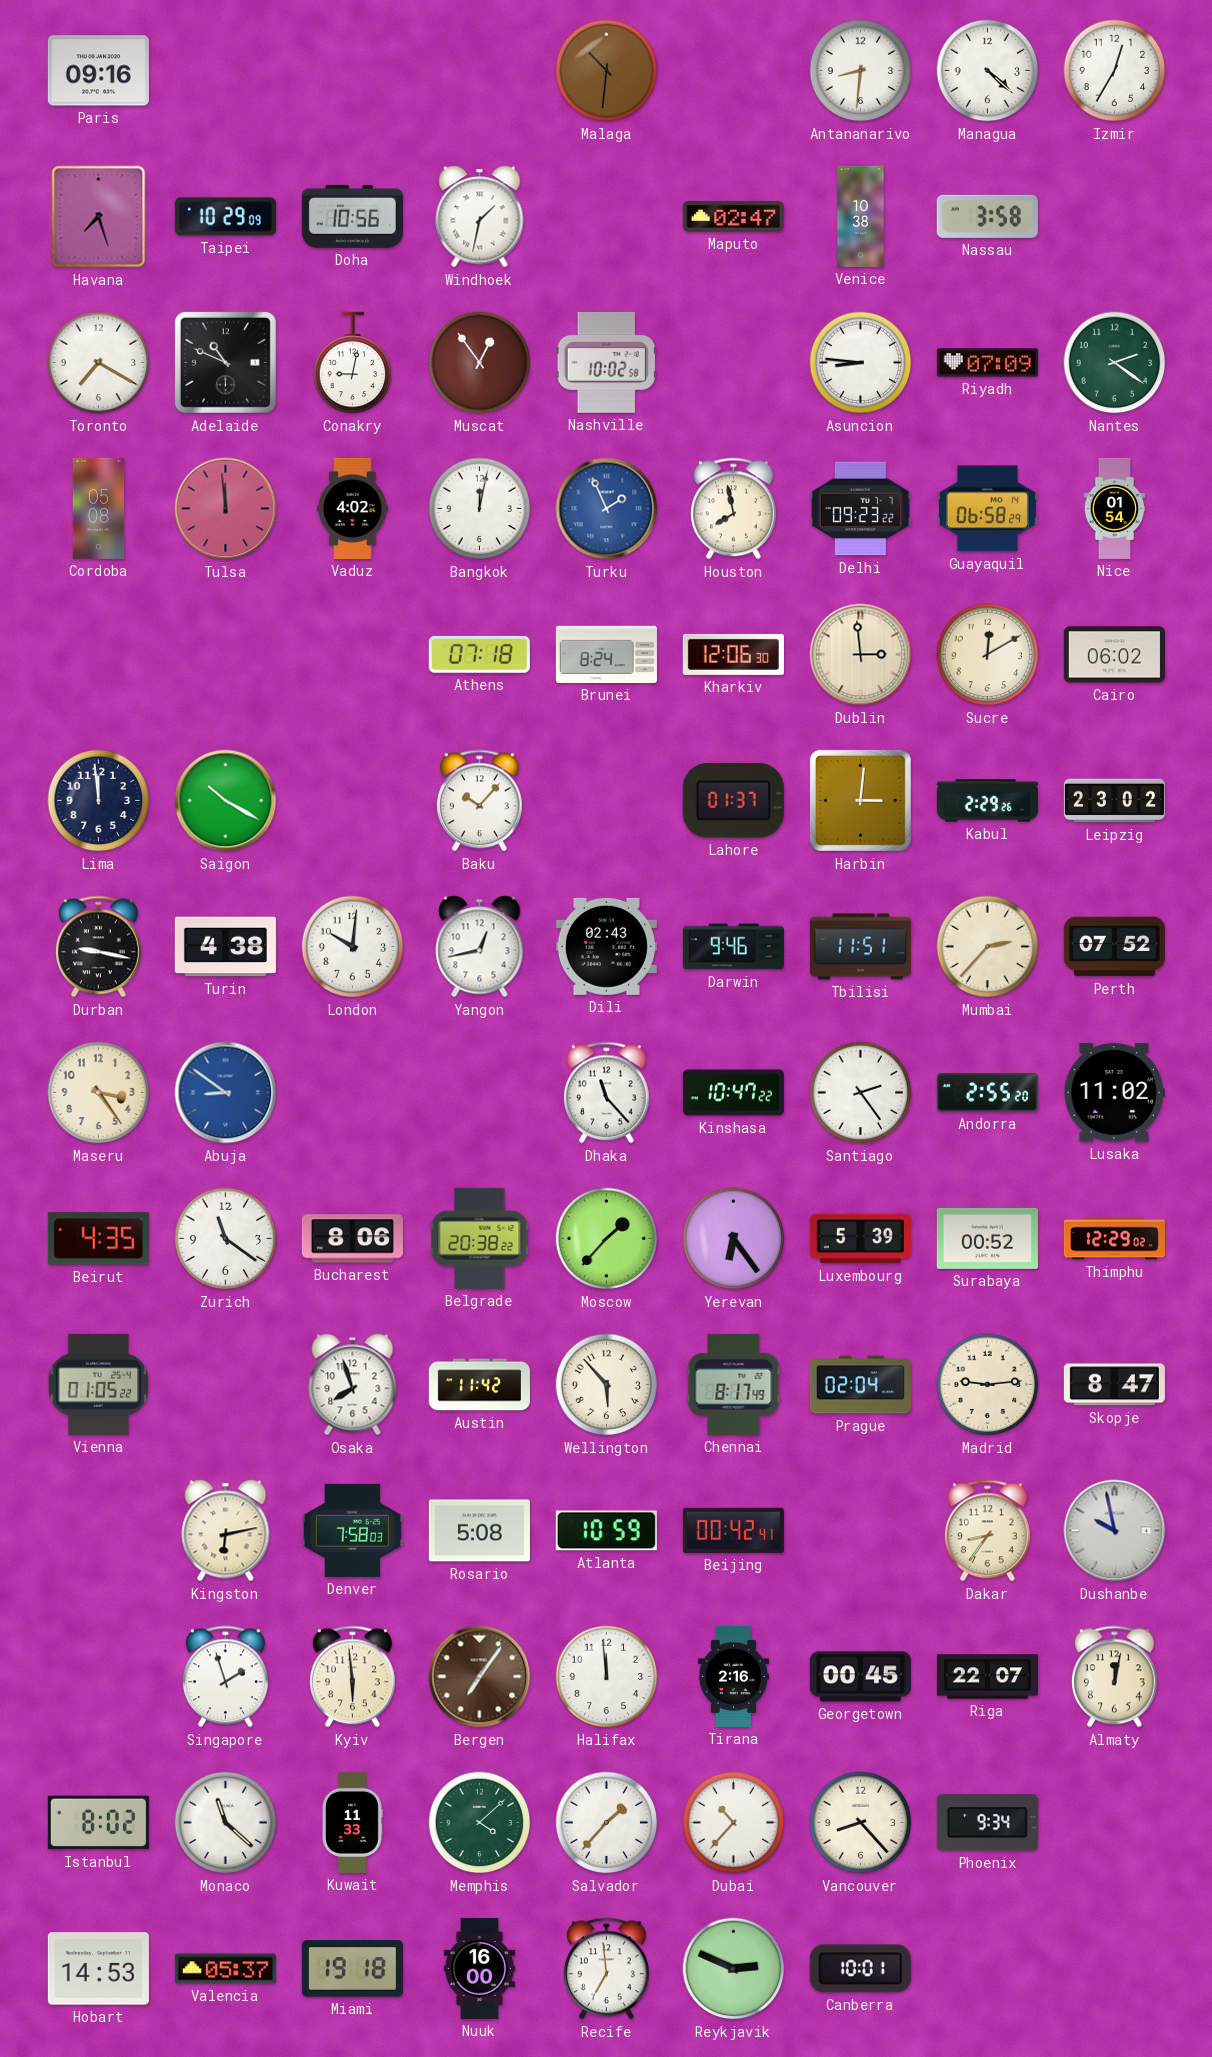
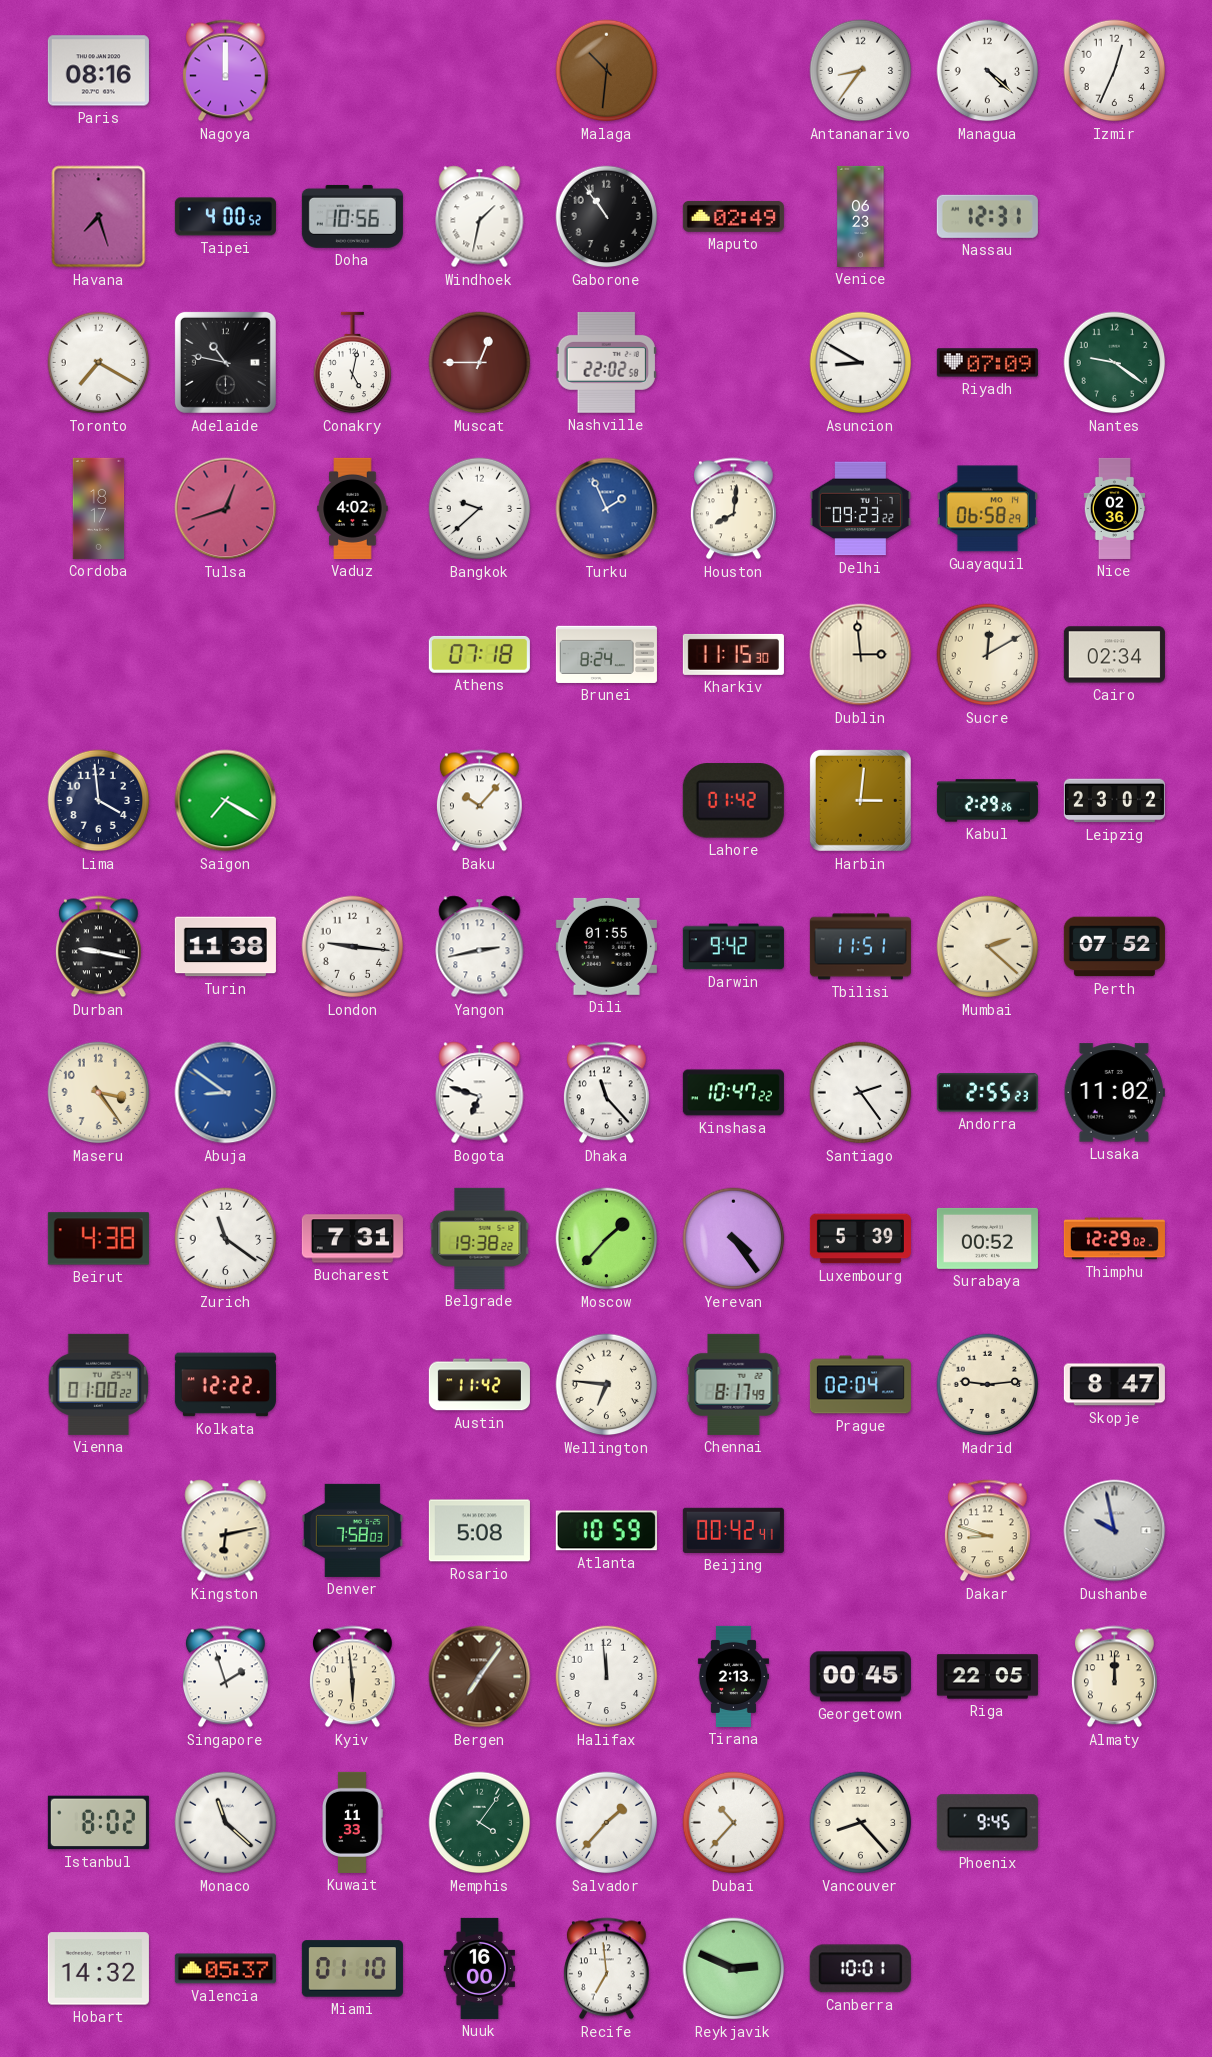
Paris: 09:16 -> 08:16 (98, 71)
Nagoya: none -> 12:00 (225, 71)
Antananarivo: 8:31 -> 8:36 (861, 71)
Izmir: 12:35 -> 12:34 (1115, 71)
Taipei: 10:29 -> 4:00 (225, 217)
Gaborone: none -> 10:54 (607, 217)
Maputo: 02:47 -> 02:49 (733, 216)
Venice: 10:38 -> 06:23 (861, 216)
Nassau: 3:58 -> 12:31 (987, 216)
Adelaide: 10:49 -> 10:47 (225, 362)
Conakry: 9:02 -> 5:02 (353, 363)
Muscat: 12:54 -> 12:45 (480, 363)
Nashville: 10:02 -> 22:02 (606, 362)
Asuncion: 8:46 -> 8:50 (861, 363)
Nantes: 2:21 -> 9:21 (1115, 363)
Cordoba: 05:08 -> 18:17 (99, 508)
Tulsa: 11:59 -> 12:42 (226, 509)
Bangkok: 12:02 -> 9:38 (480, 509)
Houston: 7:58 -> 8:01 (733, 509)
Nice: 01:54 -> 02:36 (1115, 508)
Kharkiv: 12:06 -> 11:15 (733, 654)
Cairo: 06:02 -> 02:34 (1114, 655)
Lima: 11:59 -> 3:59 (99, 801)
Saigon: 10:20 -> 7:20 (226, 801)
Lahore: 01:37 -> 01:42 (733, 801)
Turin: 4:38 -> 11:38 (225, 947)
London: 10:01 -> 9:16 (353, 947)
Yangon: 12:43 -> 2:43 (480, 947)
Dili: 02:43 -> 01:55 (606, 946)
Darwin: 9:46 -> 9:42 (733, 947)
Mumbai: 2:37 -> 2:22 (988, 947)
Bogota: none -> 6:48 (480, 1093)
Andorra: 2:55:20 -> 2:55:23 (987, 1093)
Beirut: 4:35 -> 4:38 (98, 1239)
Bucharest: 8:06 -> 7:31 (352, 1239)
Belgrade: 20:38 -> 19:38 (480, 1238)
Yerevan: 6:24 -> 4:24 (734, 1239)
Vienna: 01:05 -> 01:00 (99, 1384)
Kolkata: none -> 12:22 (225, 1385)
Osaka: 7:57 -> none (353, 1385)
Wellington: 5:53 -> 6:46 (607, 1385)
Dakar: 8:36 -> 8:48 (987, 1531)
Tirana: 2:16 -> 2:13 (733, 1676)
Riga: 22:07 -> 22:05 (987, 1677)
Almaty: 12:02 -> 12:00 (1114, 1677)
Memphis: 4:08 -> 4:06 (480, 1823)
Phoenix: 9:34 -> 9:45 (987, 1823)
Hobart: 14:53 -> 14:32 (98, 1969)
Miami: 19:18 -> 01:10 (352, 1969)
